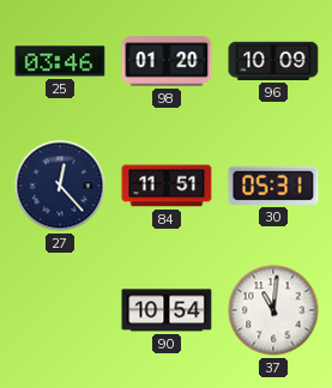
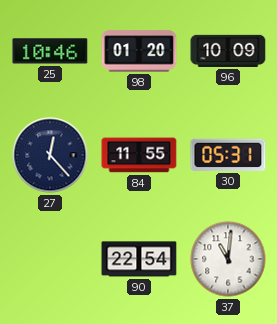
25: 03:46 -> 10:46 (50, 51)
84: 11:51 -> 11:55 (139, 155)
90: 10:54 -> 22:54 (139, 259)
